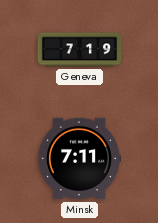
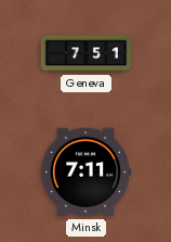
Geneva: 7:19 -> 7:51 (87, 54)
